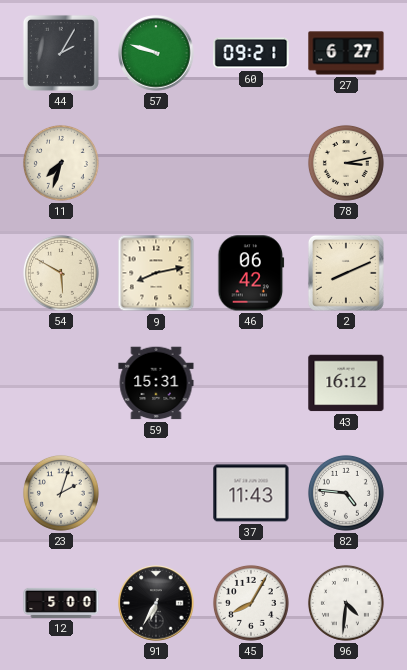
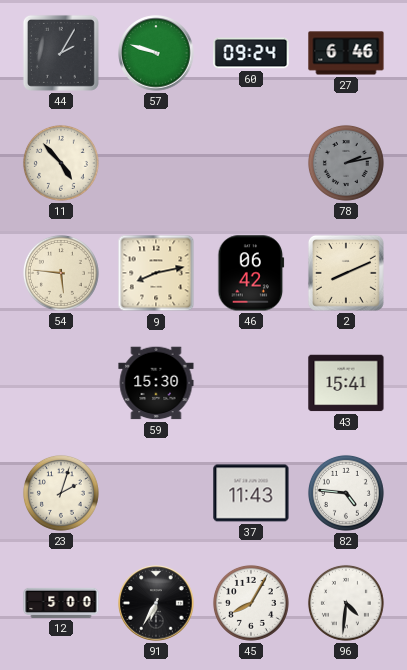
60: 09:21 -> 09:24 (251, 53)
27: 6:27 -> 6:46 (346, 53)
11: 7:33 -> 4:53 (61, 163)
78: 3:13 -> 2:13 (346, 163)
78 dial: cream -> grey (346, 163)
54: 5:50 -> 5:46 (61, 273)
59: 15:31 -> 15:30 (156, 383)
43: 16:12 -> 15:41 (346, 383)
